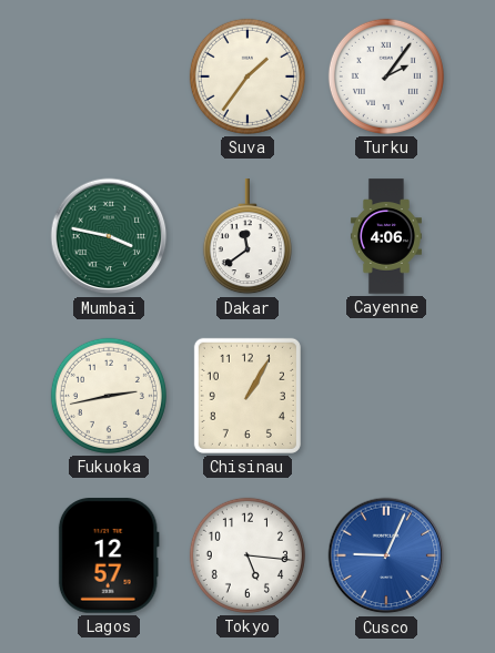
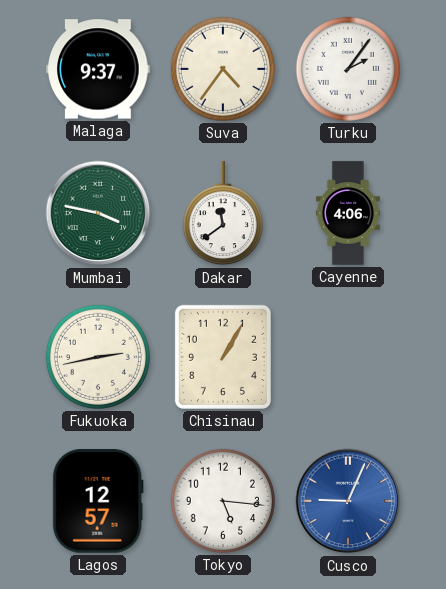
Malaga: none -> 9:37 (98, 69)
Suva: 1:36 -> 4:36 (223, 69)
